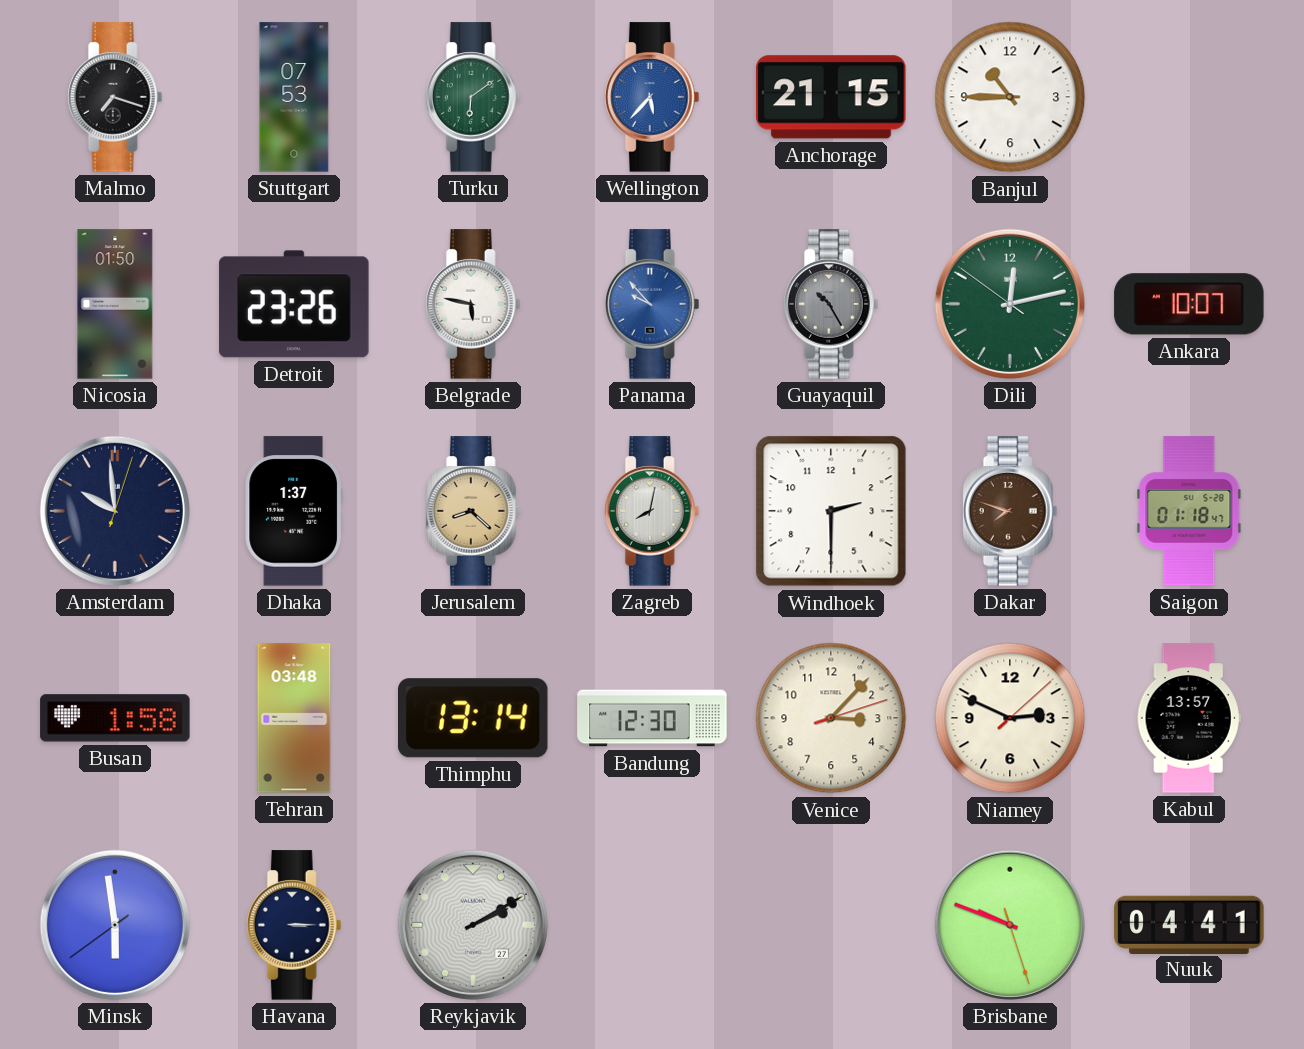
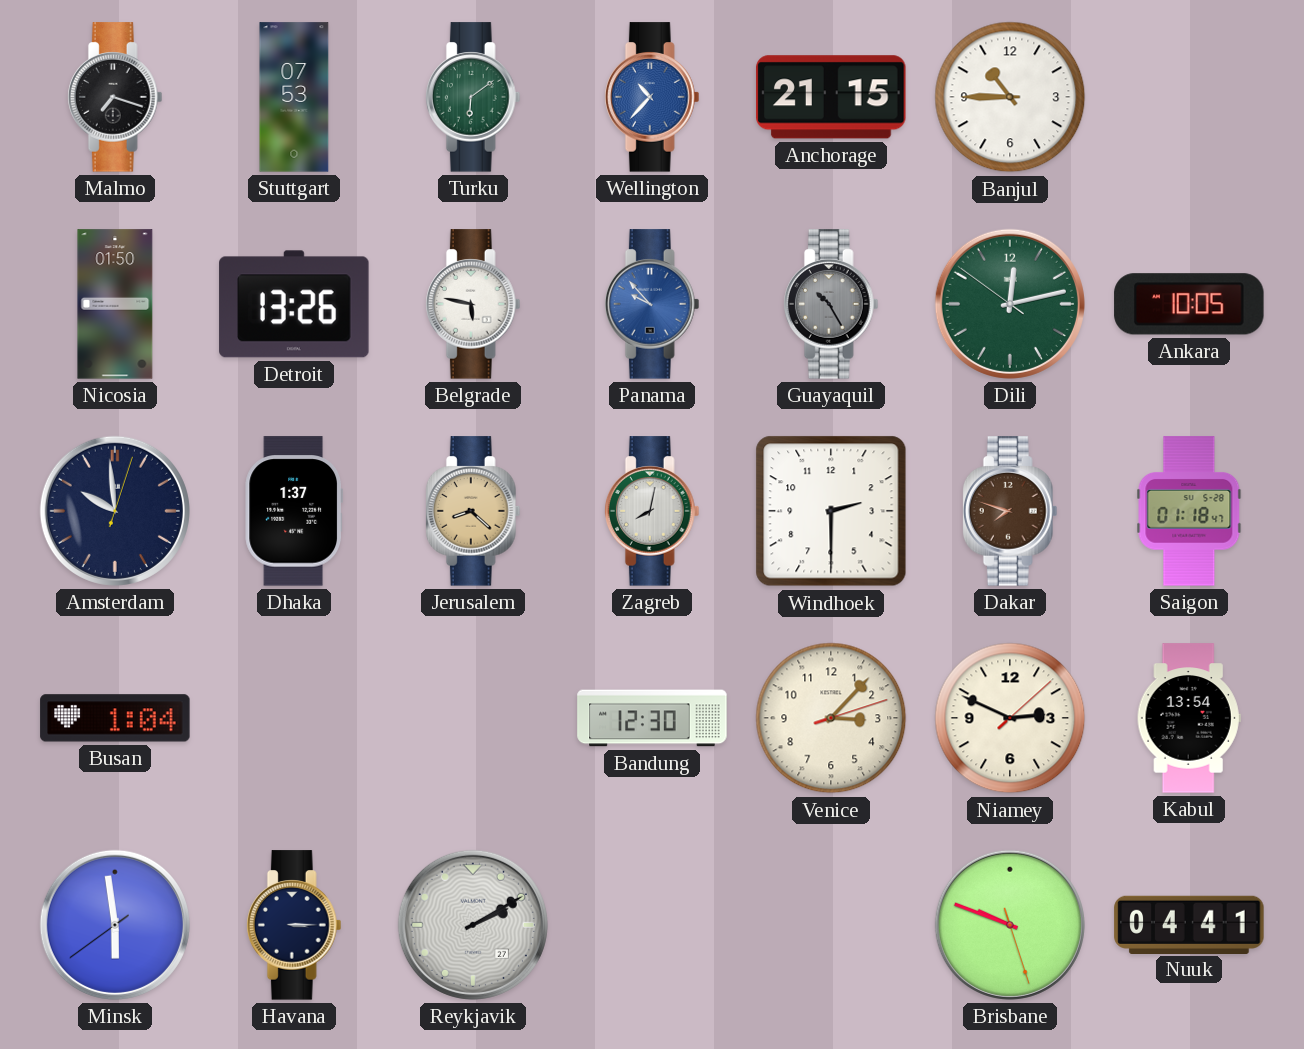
Wellington: 5:37 -> 10:37 (652, 97)
Detroit: 23:26 -> 13:26 (294, 304)
Ankara: 10:07 -> 10:05 (1189, 304)
Busan: 1:58 -> 1:04 (115, 718)
Tehran: 03:48 -> none (294, 718)
Thimphu: 13:14 -> none (474, 718)
Kabul: 13:57 -> 13:54 (1189, 718)
